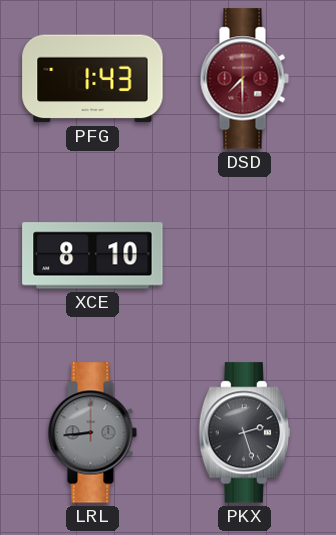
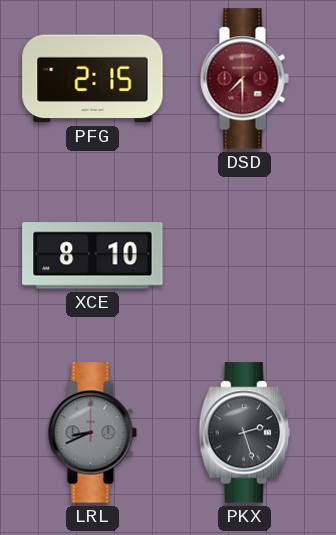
PFG: 1:43 -> 2:15 (93, 79)
LRL: 8:44 -> 8:41 (92, 433)
